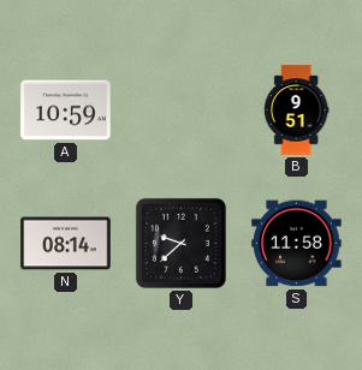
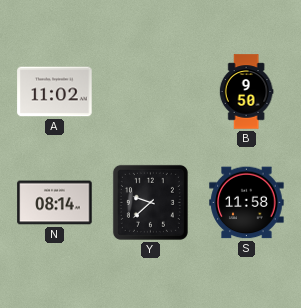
A: 10:59 -> 11:02 (55, 92)
B: 9:51 -> 9:50 (246, 92)
